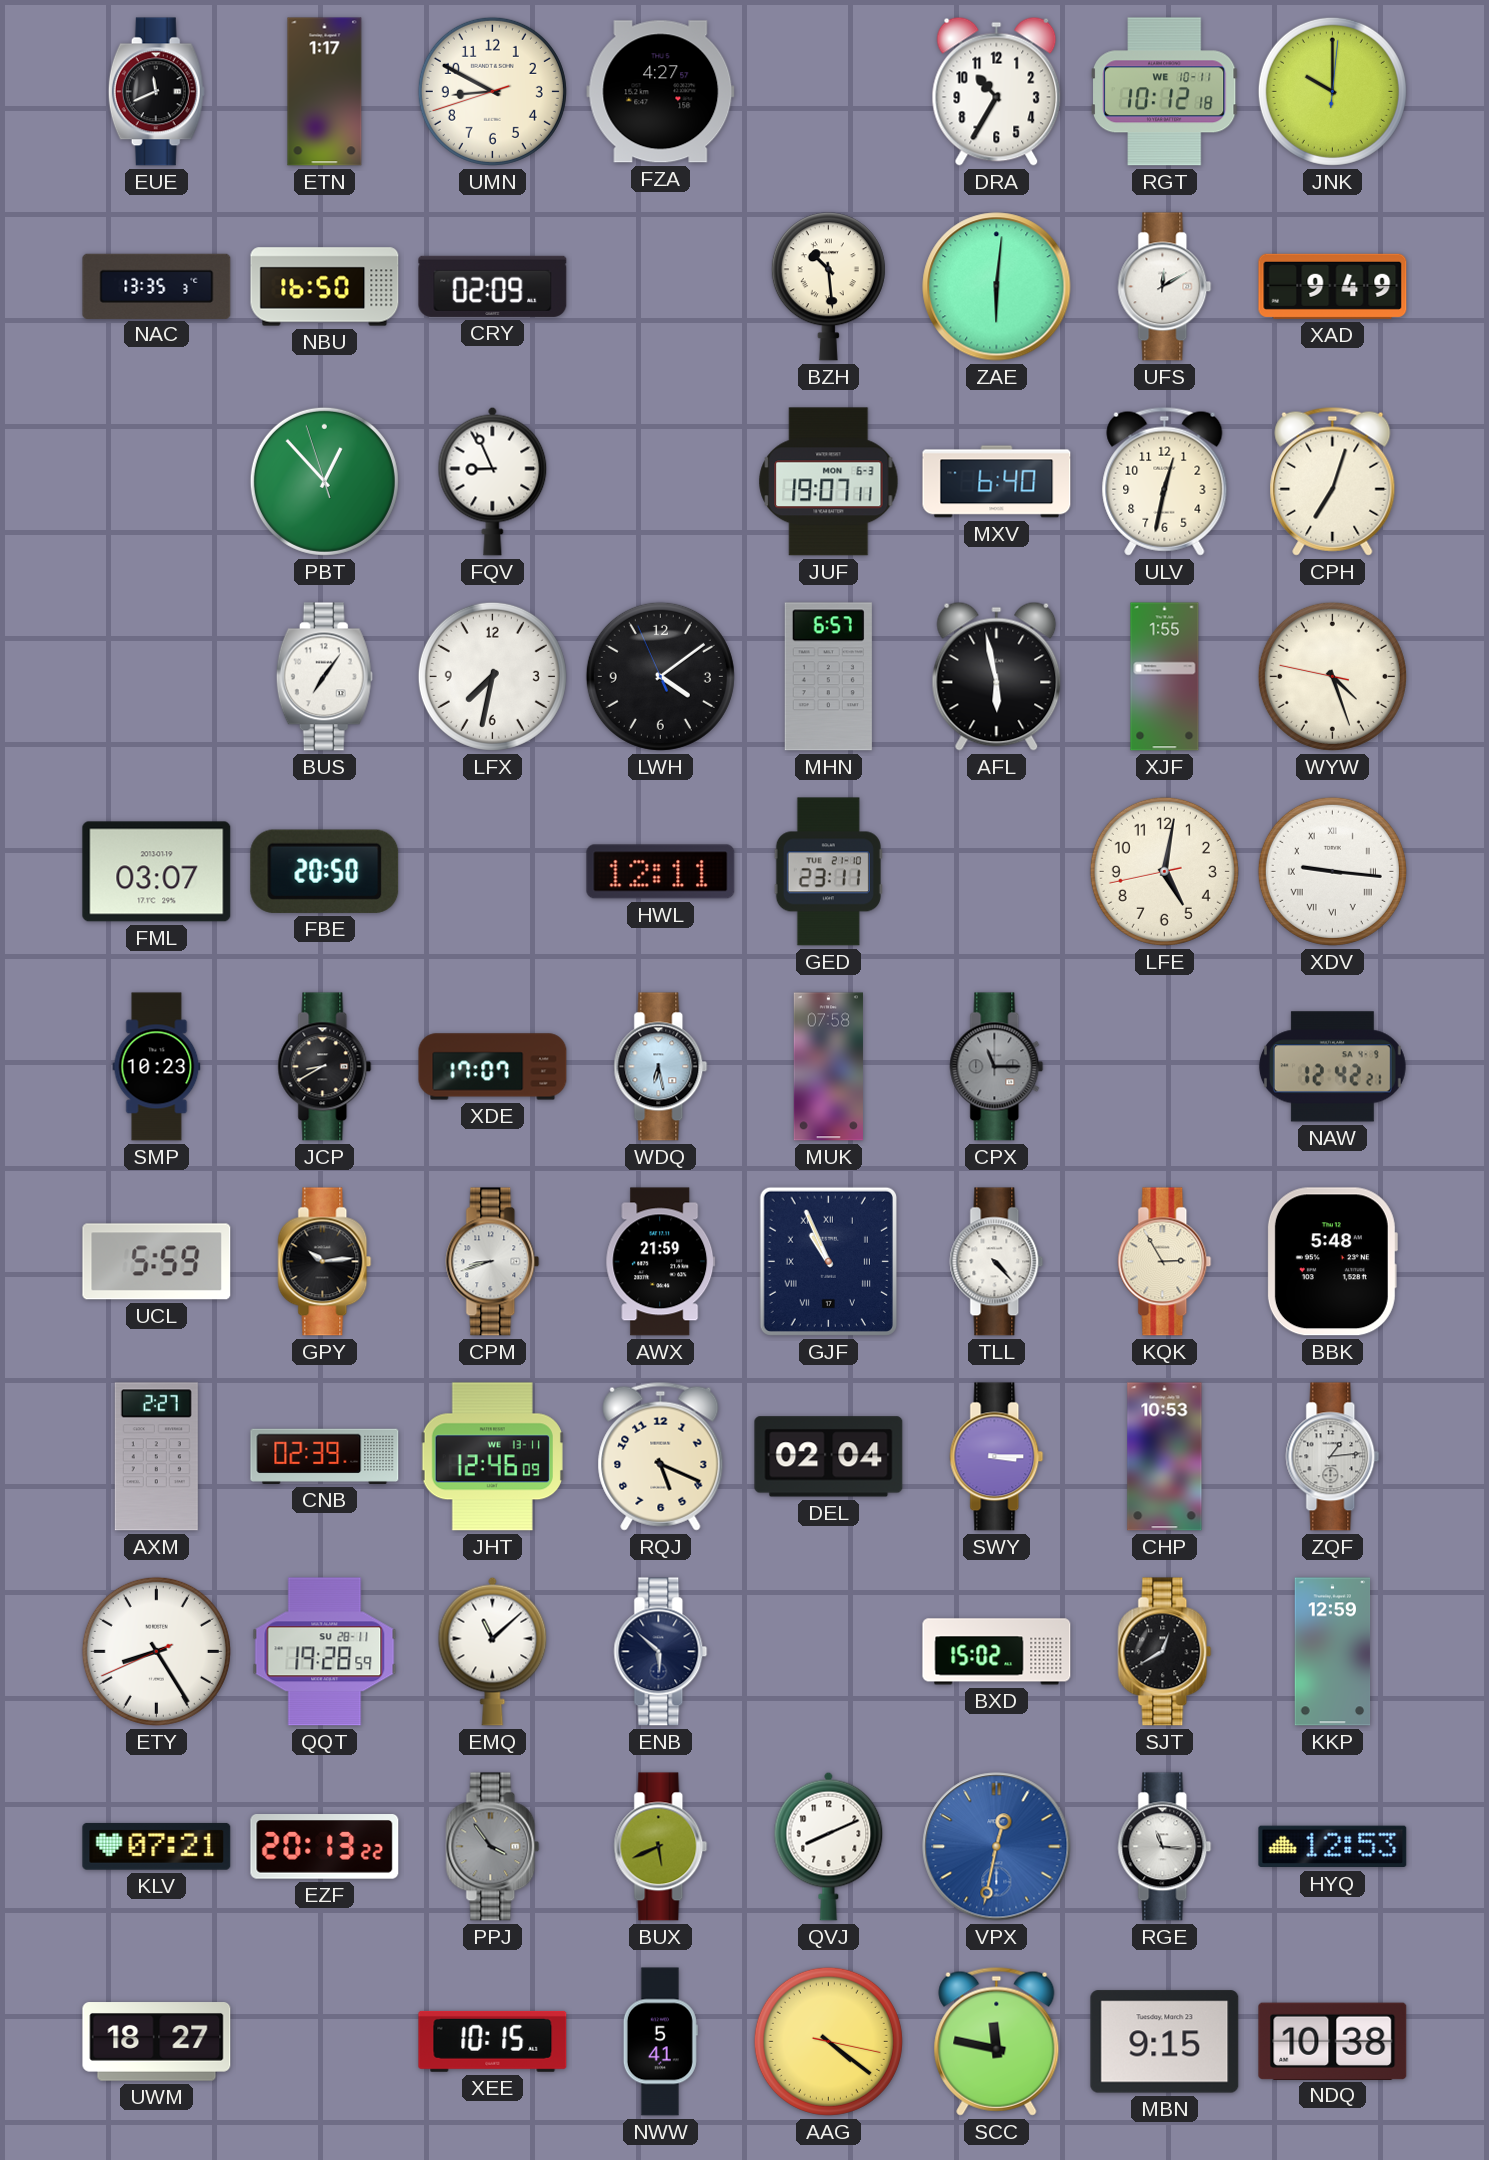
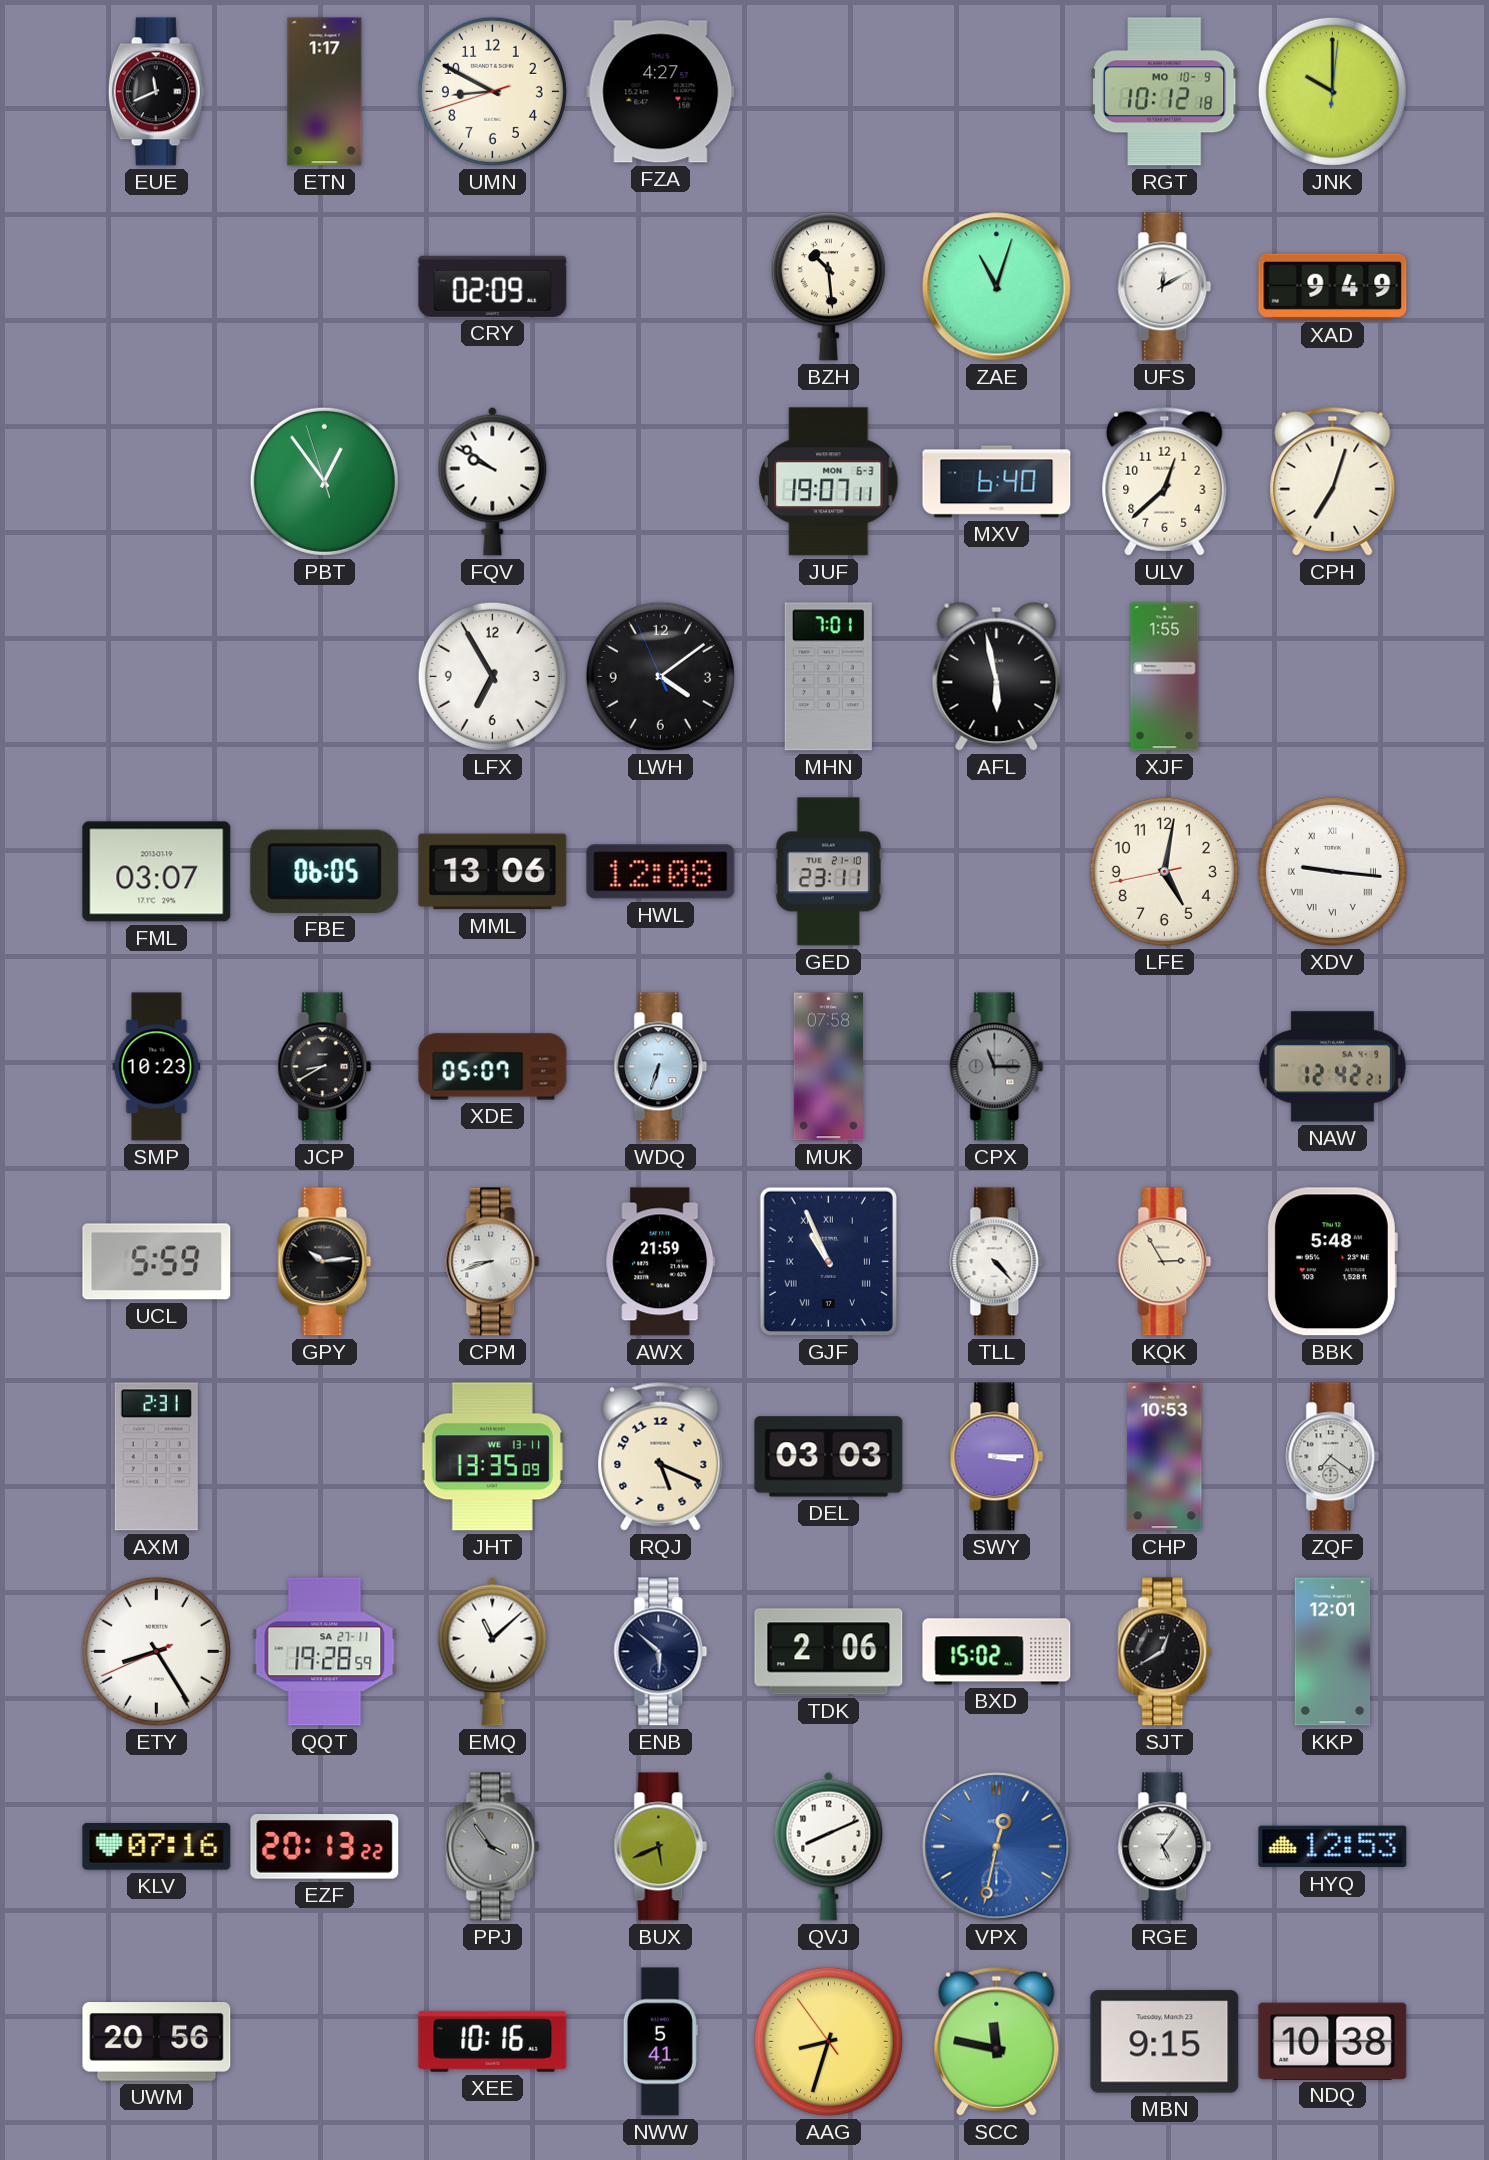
DRA: 10:35 -> none (997, 91)
RGT date: WE 10-11 -> MO 10-9 (1165, 92)
NAC: 13:35 -> none (157, 286)
NBU: 16:50 -> none (325, 287)
ZAE: 6:01 -> 11:03 (997, 287)
PBT: 12:52 -> 12:53 (324, 481)
FQV: 8:56 -> 9:51 (493, 481)
ULV: 12:32 -> 12:38 (1165, 481)
BUS: 7:06 -> none (324, 677)
LFX: 7:32 -> 6:55 (492, 676)
MHN: 6:57 -> 7:01 (828, 677)
WYW: 4:26 -> none (1332, 676)
FBE: 20:50 -> 06:05 (325, 871)
MML: none -> 13:06 (493, 872)
HWL: 12:11 -> 12:08 (661, 872)
XDE: 17:07 -> 05:07 (493, 1067)
WDQ: 6:28 -> 6:33 (661, 1067)
AXM: 2:27 -> 2:31 (156, 1457)
CNB: 02:39 -> none (325, 1456)
JHT: 12:46 -> 13:35 (492, 1457)
DEL: 02:04 -> 03:03 (829, 1457)
ZQF: 1:14 -> 7:21 (1333, 1457)
QQT date: SU 28-11 -> SA 27-11 (325, 1652)
TDK: none -> 2:06 (829, 1652)
KKP: 12:59 -> 12:01 (1333, 1652)
KLV: 07:21 -> 07:16 (157, 1846)
RGE: 11:16 -> 5:06 (1165, 1847)
UWM: 18:27 -> 20:56 (157, 2042)
XEE: 10:15 -> 10:16 (493, 2041)
AAG: 4:21 -> 8:32 (828, 2041)
